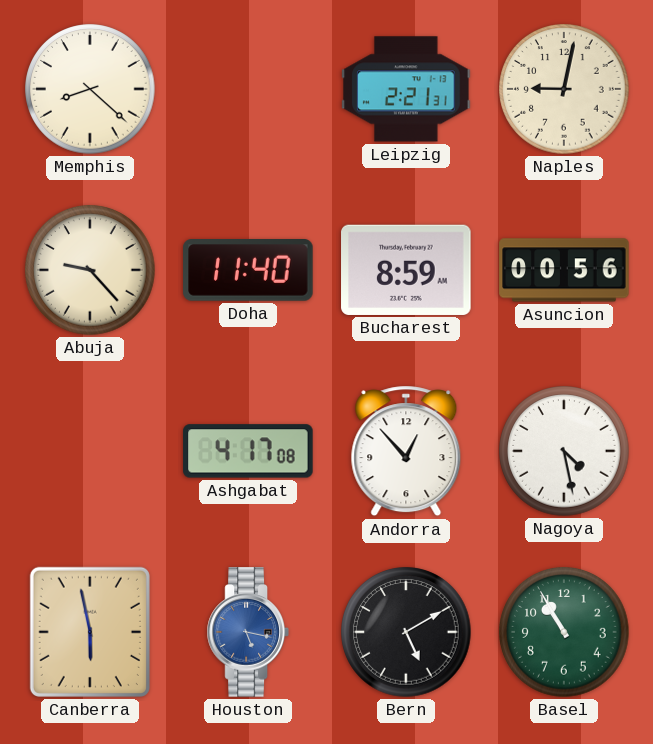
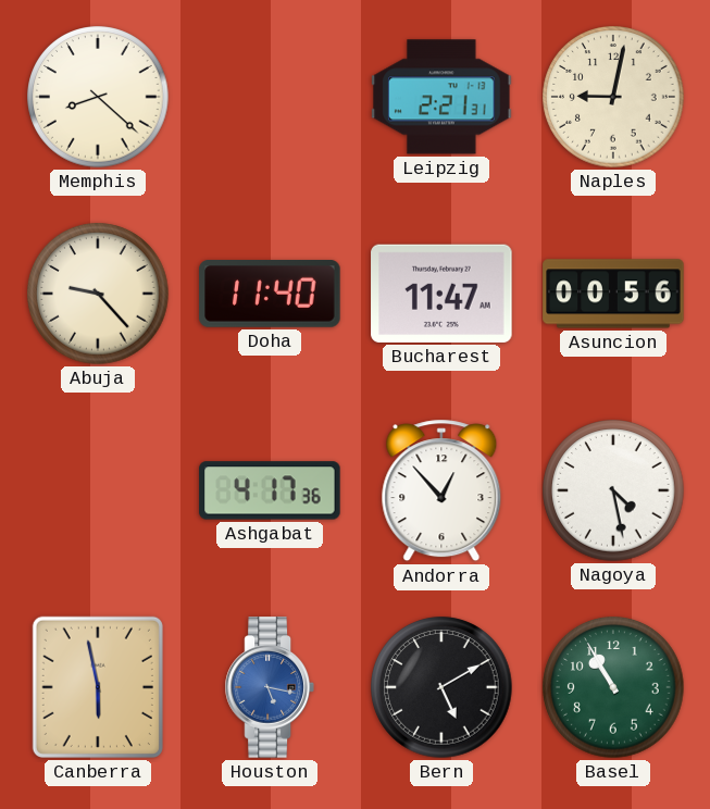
Bucharest: 8:59 -> 11:47 (441, 294)
Ashgabat: 4:17:08 -> 4:17:36 (270, 490)
